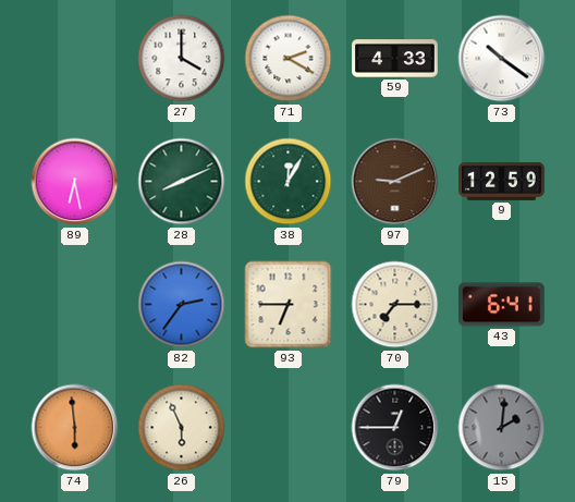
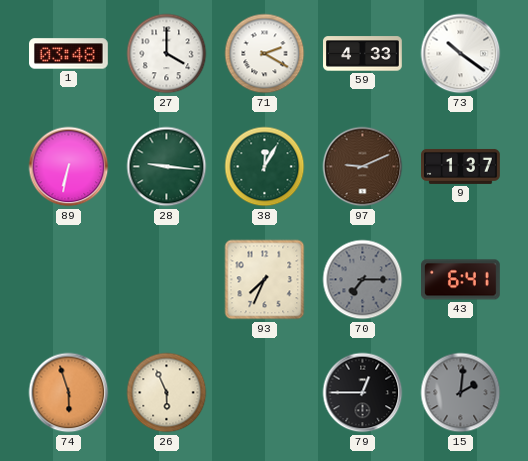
1: none -> 03:48 (69, 54)
89: 6:28 -> 6:32 (69, 167)
28: 8:11 -> 9:16 (167, 167)
9: 12:59 -> 1:37 (461, 166)
82: 2:36 -> none (182, 305)
93: 6:45 -> 7:34 (265, 280)
70 dial: cream -> grey (363, 280)
74: 5:59 -> 5:57 (69, 393)
